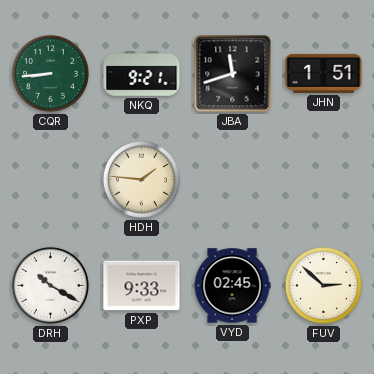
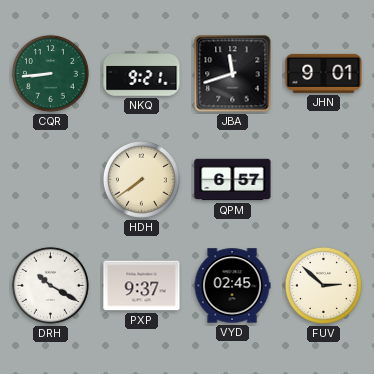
JHN: 1:51 -> 9:01 (324, 73)
HDH: 1:46 -> 7:39 (141, 179)
QPM: none -> 6:57 (233, 180)
PXP: 9:33 -> 9:37 (142, 286)
